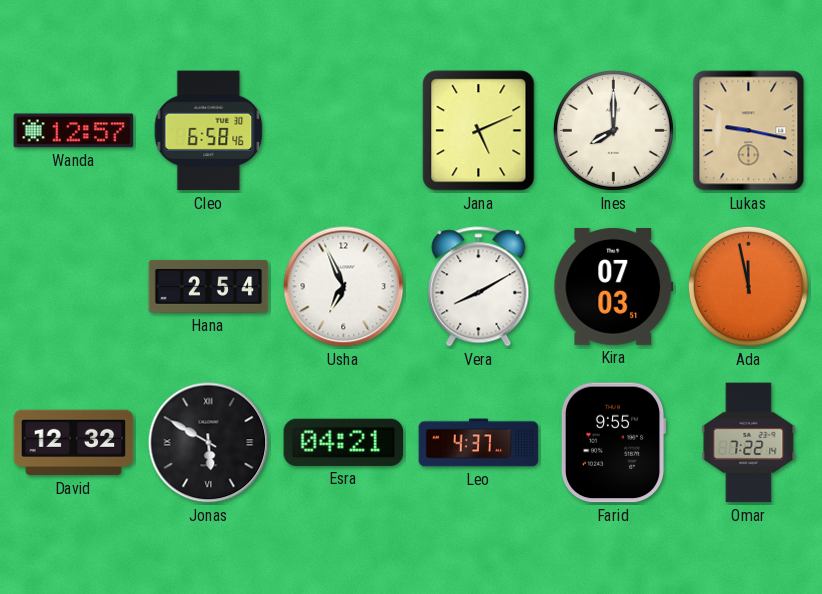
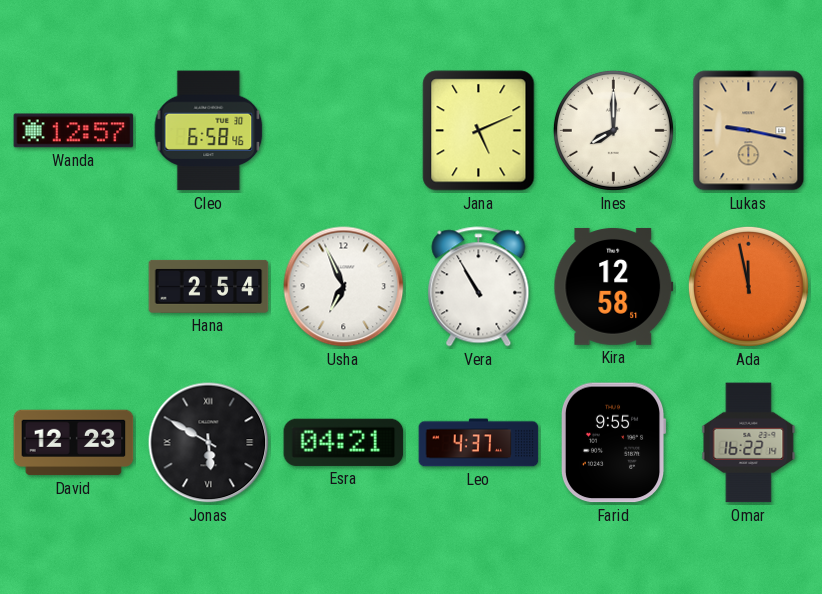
Vera: 8:10 -> 10:55 (479, 287)
Kira: 07:03 -> 12:58 (614, 286)
David: 12:32 -> 12:23 (74, 443)
Omar: 7:22 -> 16:22 (749, 443)
